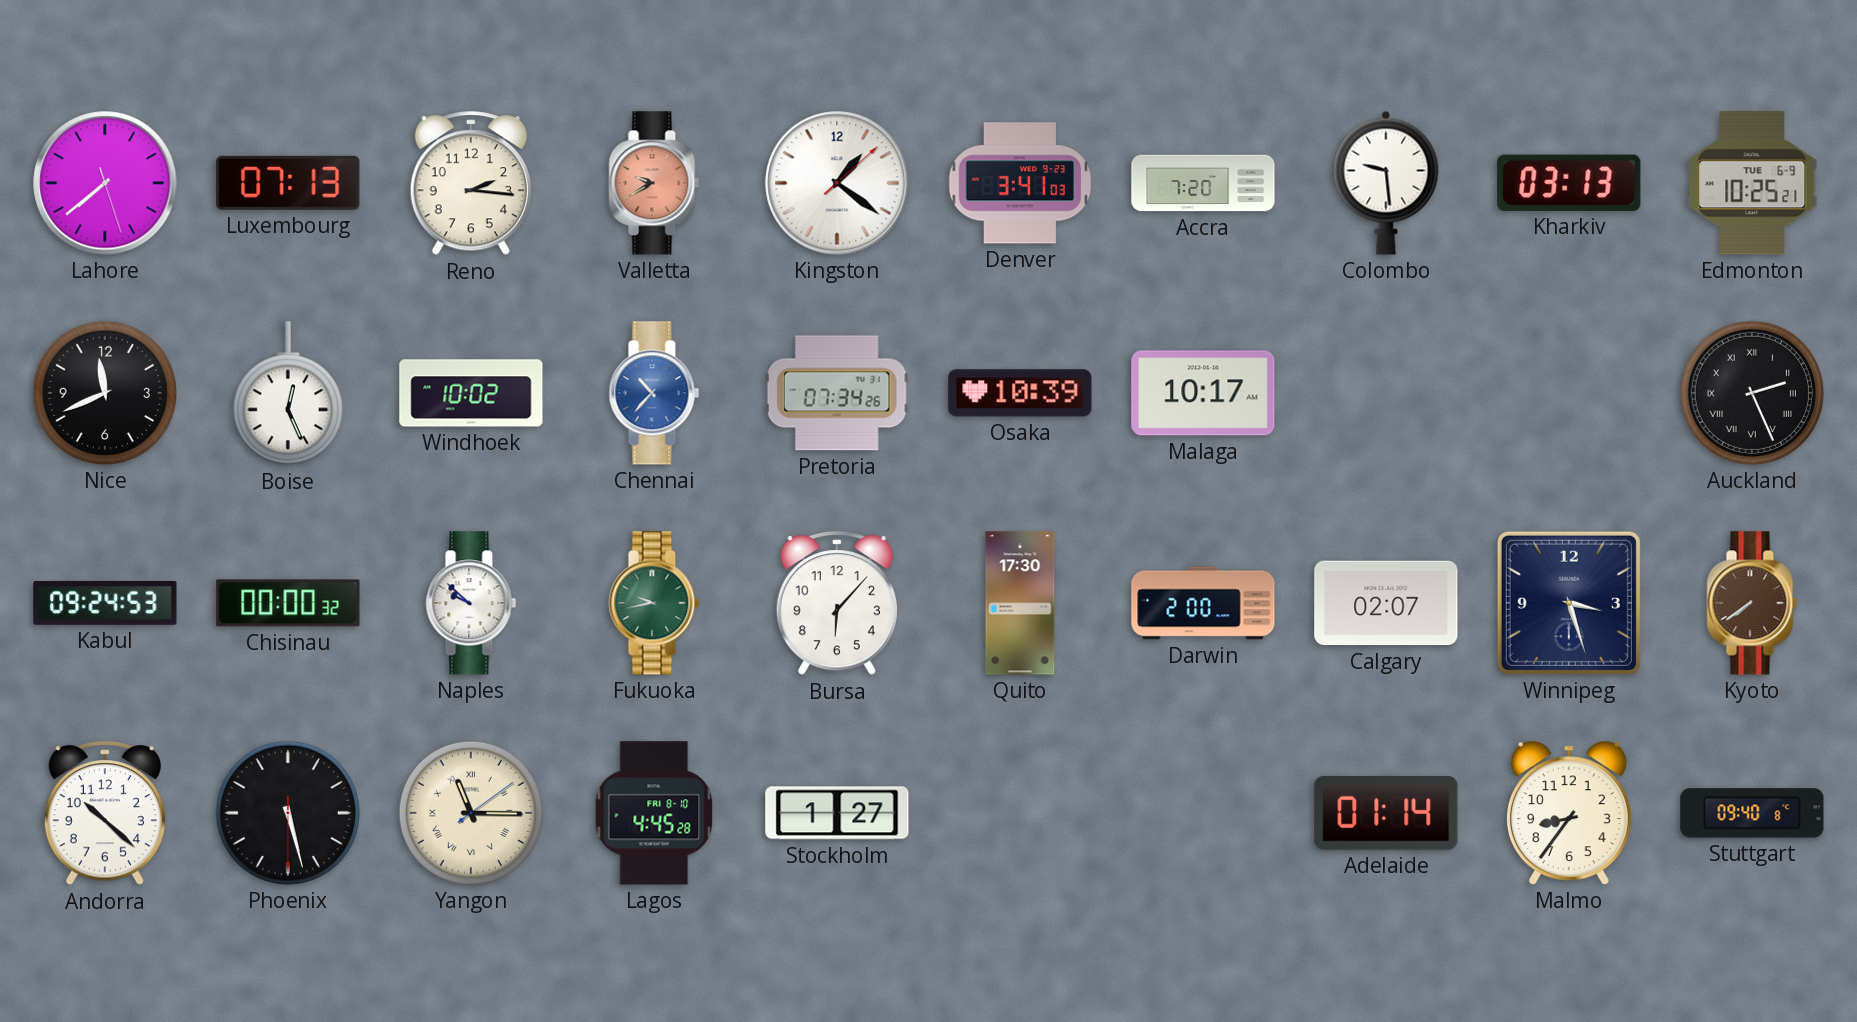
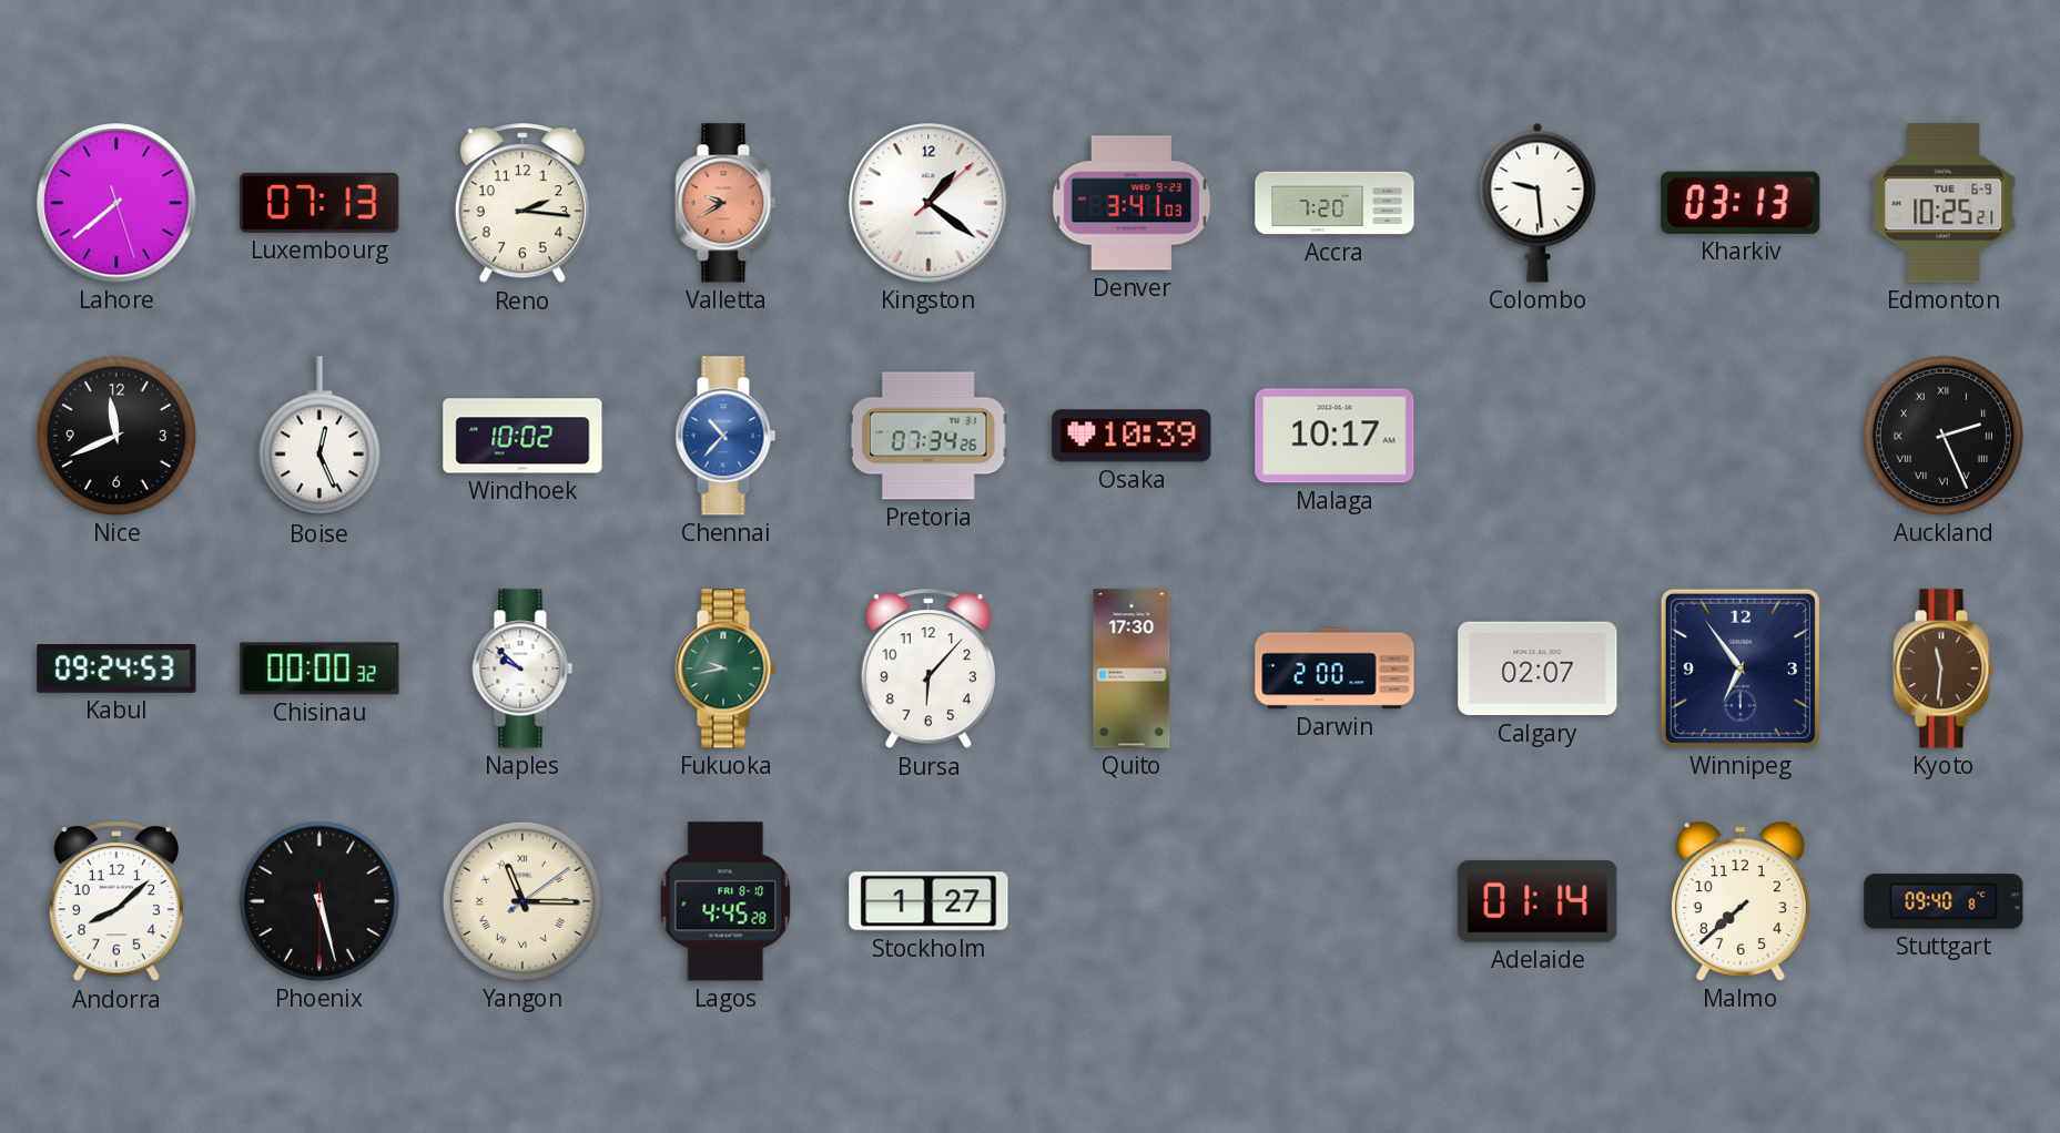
Winnipeg: 3:27 -> 6:54 (1741, 668)
Kyoto: 7:39 -> 11:31 (1944, 668)
Andorra: 10:22 -> 8:08 (116, 902)
Malmo: 8:36 -> 7:38 (1741, 901)
